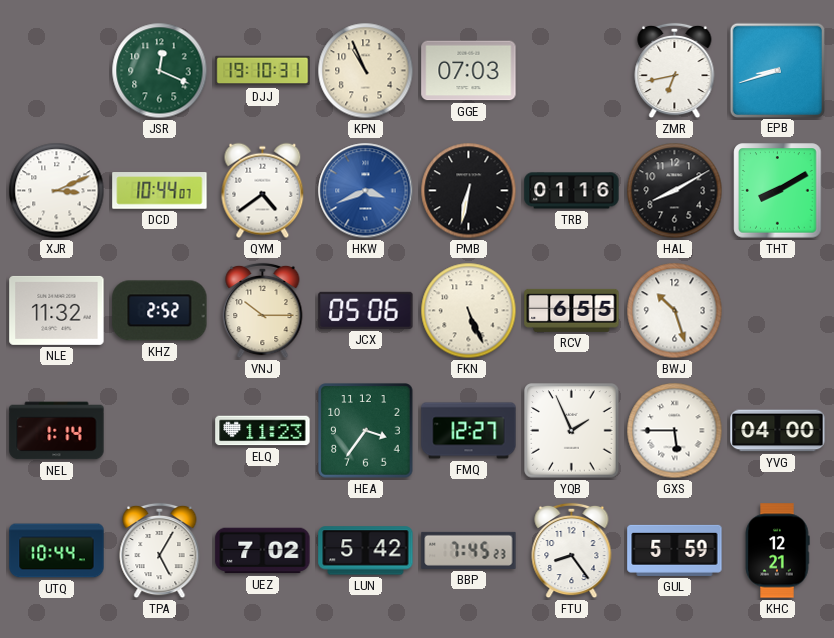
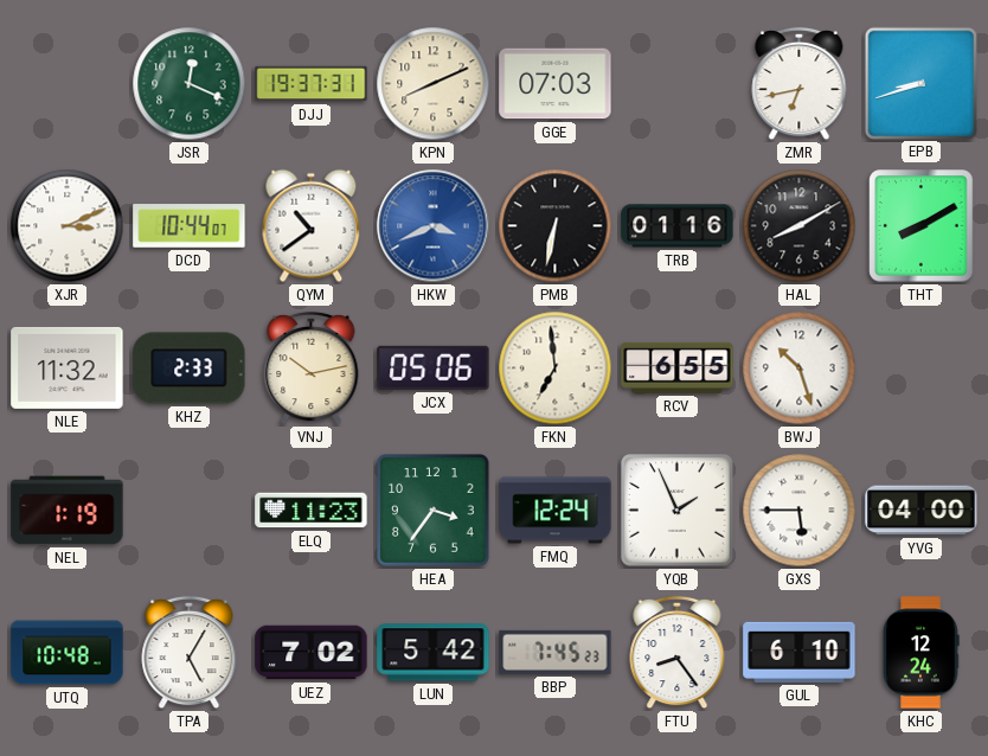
DJJ: 19:10 -> 19:37 (312, 84)
KPN: 10:56 -> 8:11 (434, 84)
QYM: 4:39 -> 10:39 (312, 226)
KHZ: 2:52 -> 2:33 (190, 369)
VNJ: 10:15 -> 10:13 (312, 369)
FKN: 5:26 -> 6:59 (556, 369)
NEL: 1:14 -> 1:19 (68, 511)
FMQ: 12:27 -> 12:24 (556, 511)
UTQ: 10:44 -> 10:48 (68, 653)
GUL: 5:59 -> 6:10 (800, 652)
KHC: 12:21 -> 12:24 (920, 653)
